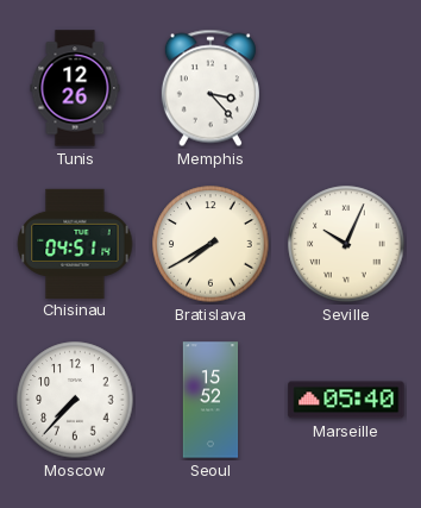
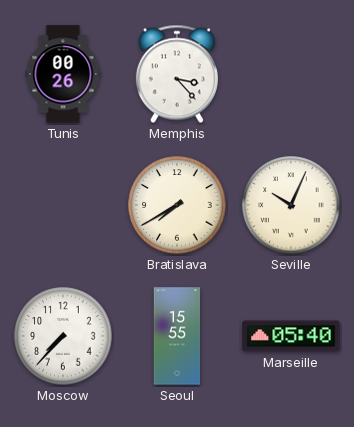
Tunis: 12:26 -> 00:26 (63, 74)
Chisinau: 04:51 -> none (75, 243)
Seoul: 15:52 -> 15:55 (177, 336)
